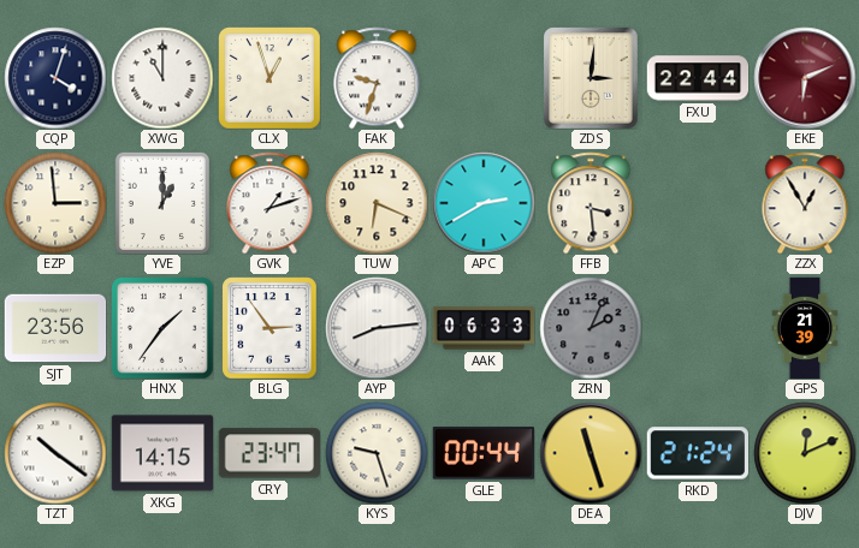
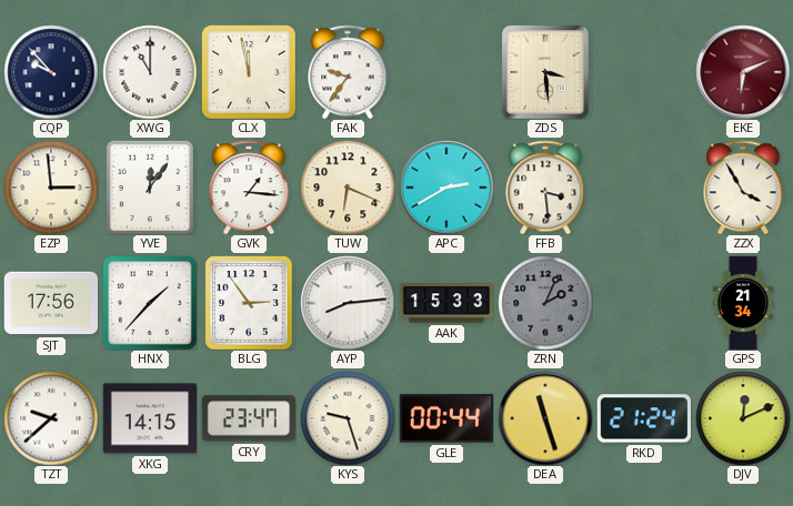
CQP: 4:03 -> 9:53 (51, 72)
CLX: 12:57 -> 11:58 (249, 72)
FAK: 9:33 -> 9:36 (348, 72)
ZDS: 3:01 -> 3:29 (546, 72)
FXU: 22:44 -> none (698, 78)
YVE: 1:00 -> 12:06 (150, 188)
GVK: 1:12 -> 1:16 (249, 188)
ZZX: 12:55 -> 3:55 (743, 188)
SJT: 23:56 -> 17:56 (51, 303)
HNX: 1:36 -> 1:37 (150, 303)
AAK: 06:33 -> 15:33 (446, 303)
GPS: 21:39 -> 21:34 (743, 303)
TZT: 10:21 -> 9:38 (51, 418)
